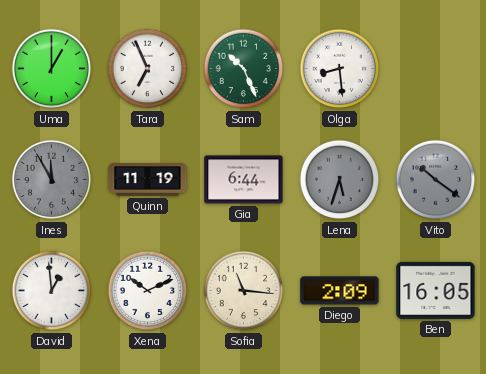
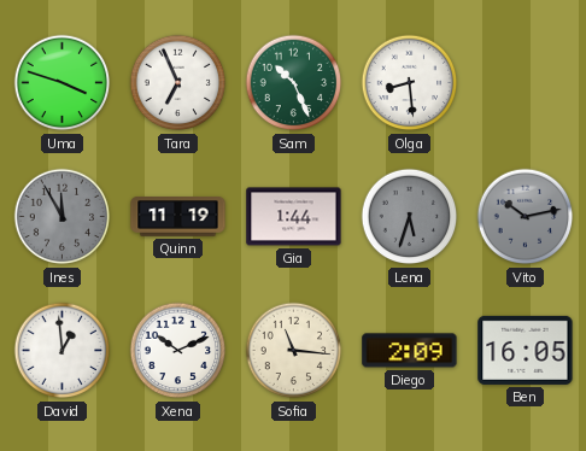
Uma: 1:00 -> 3:48 (63, 83)
Gia: 6:44 -> 1:44 (294, 217)
Vito: 10:21 -> 10:13 (526, 217)
